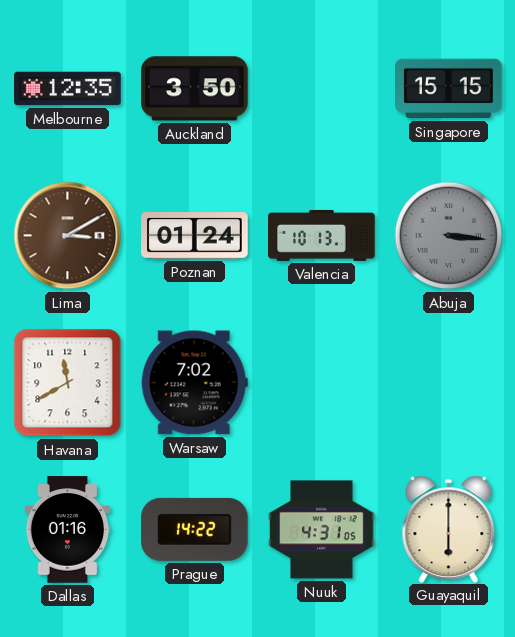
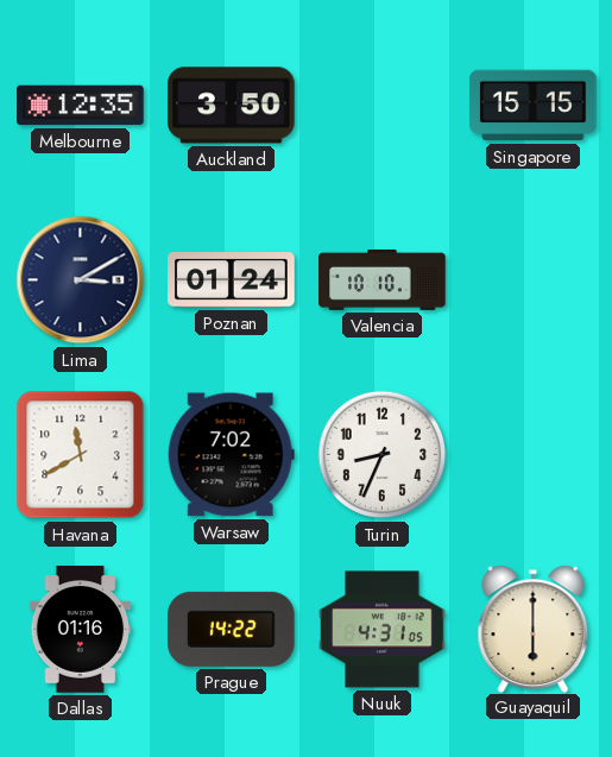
Lima dial: brown -> navy (81, 280)
Valencia: 10:13 -> 10:10 (383, 279)
Abuja: 3:16 -> none (449, 236)
Turin: none -> 8:34 (383, 455)
